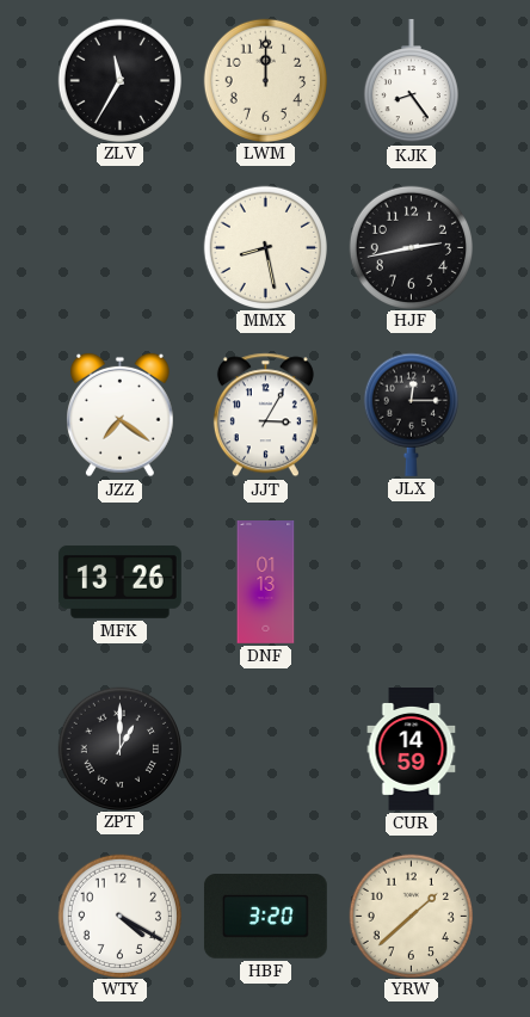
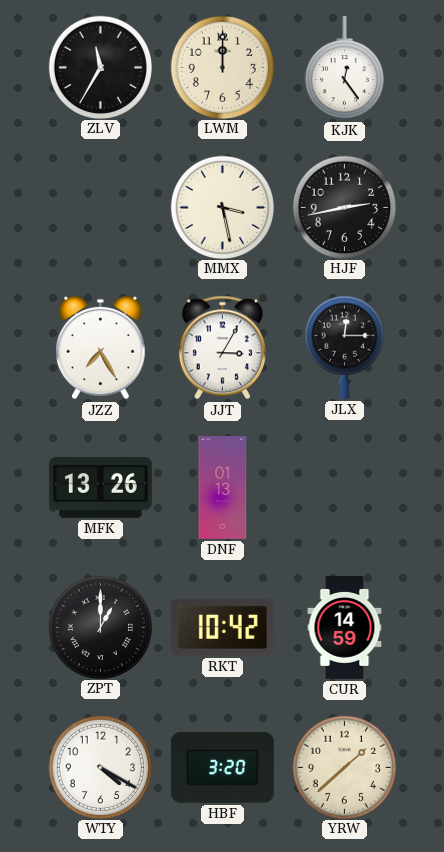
KJK: 8:24 -> 12:24 (344, 68)
MMX: 8:28 -> 3:28 (222, 207)
JZZ: 7:21 -> 7:25 (101, 348)
RKT: none -> 10:42 (222, 627)
